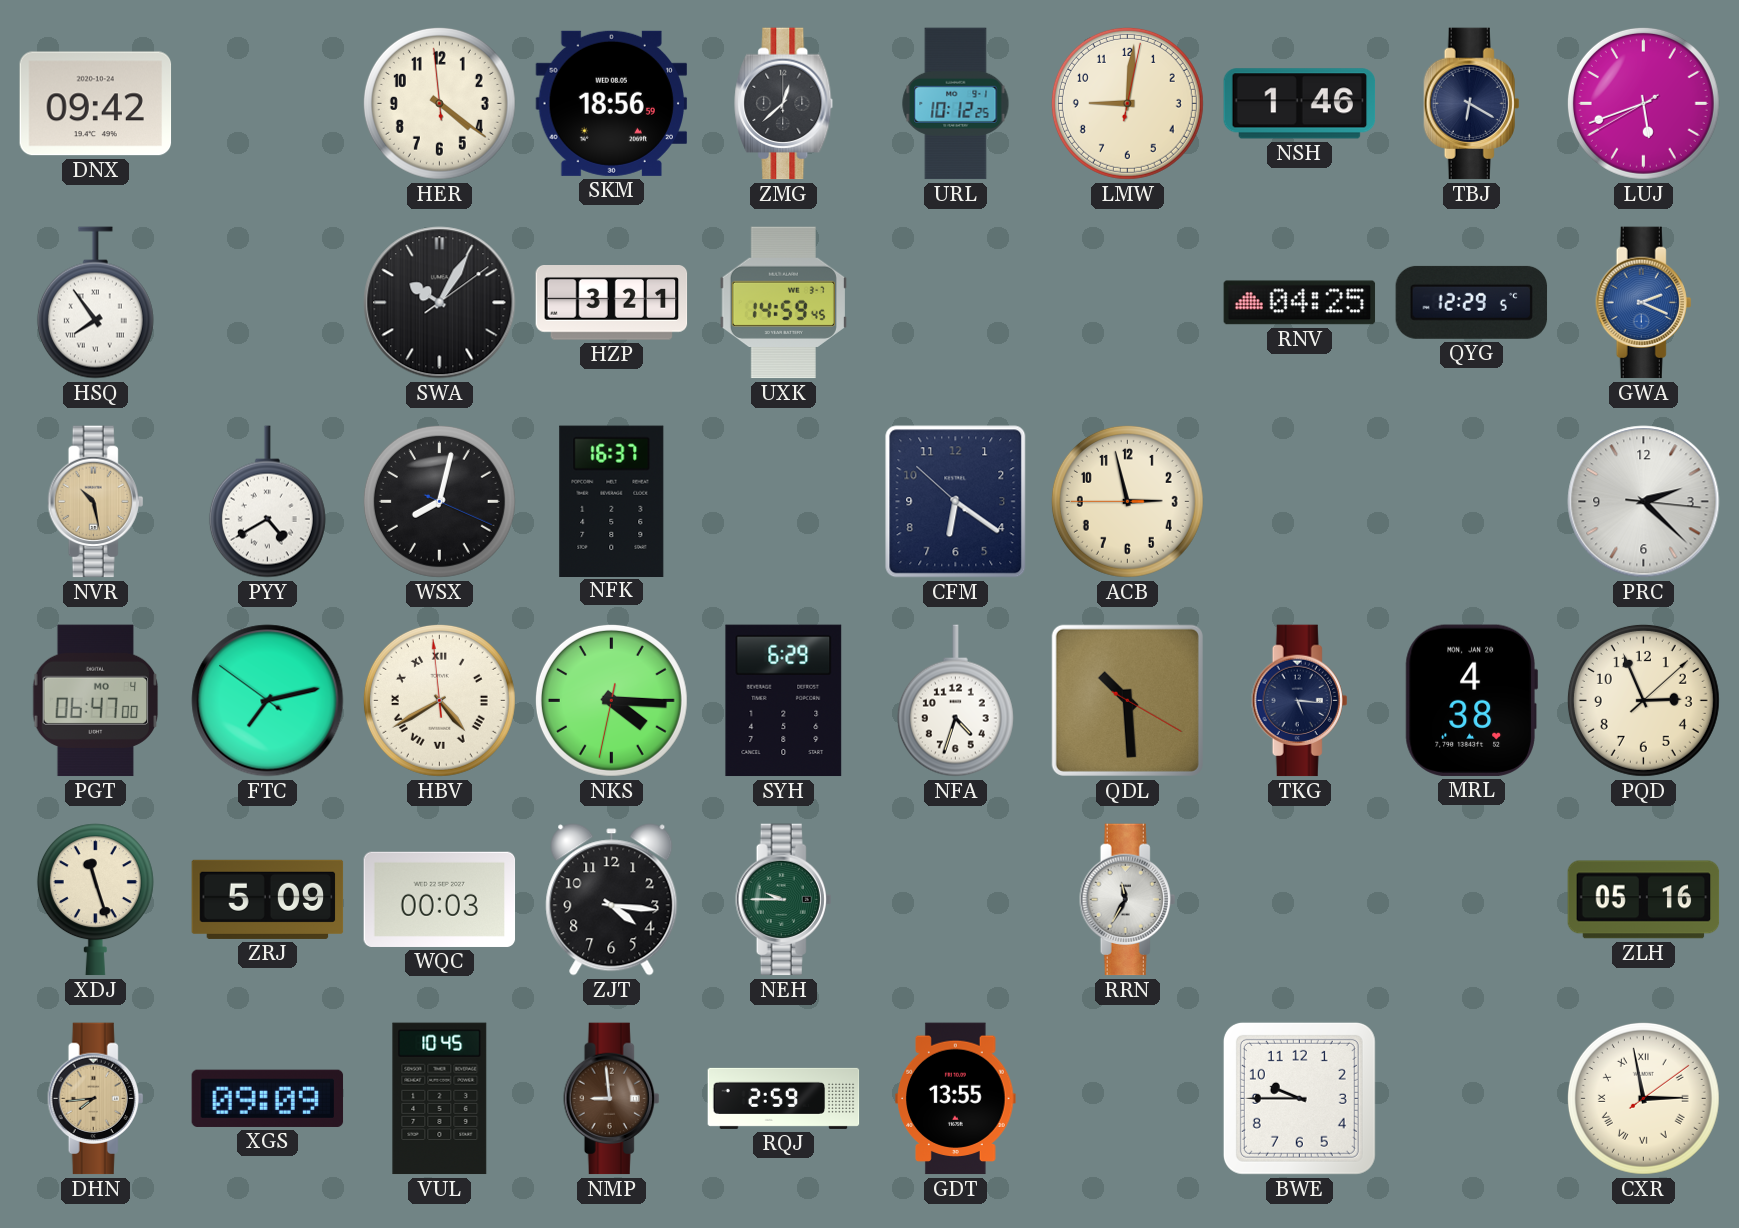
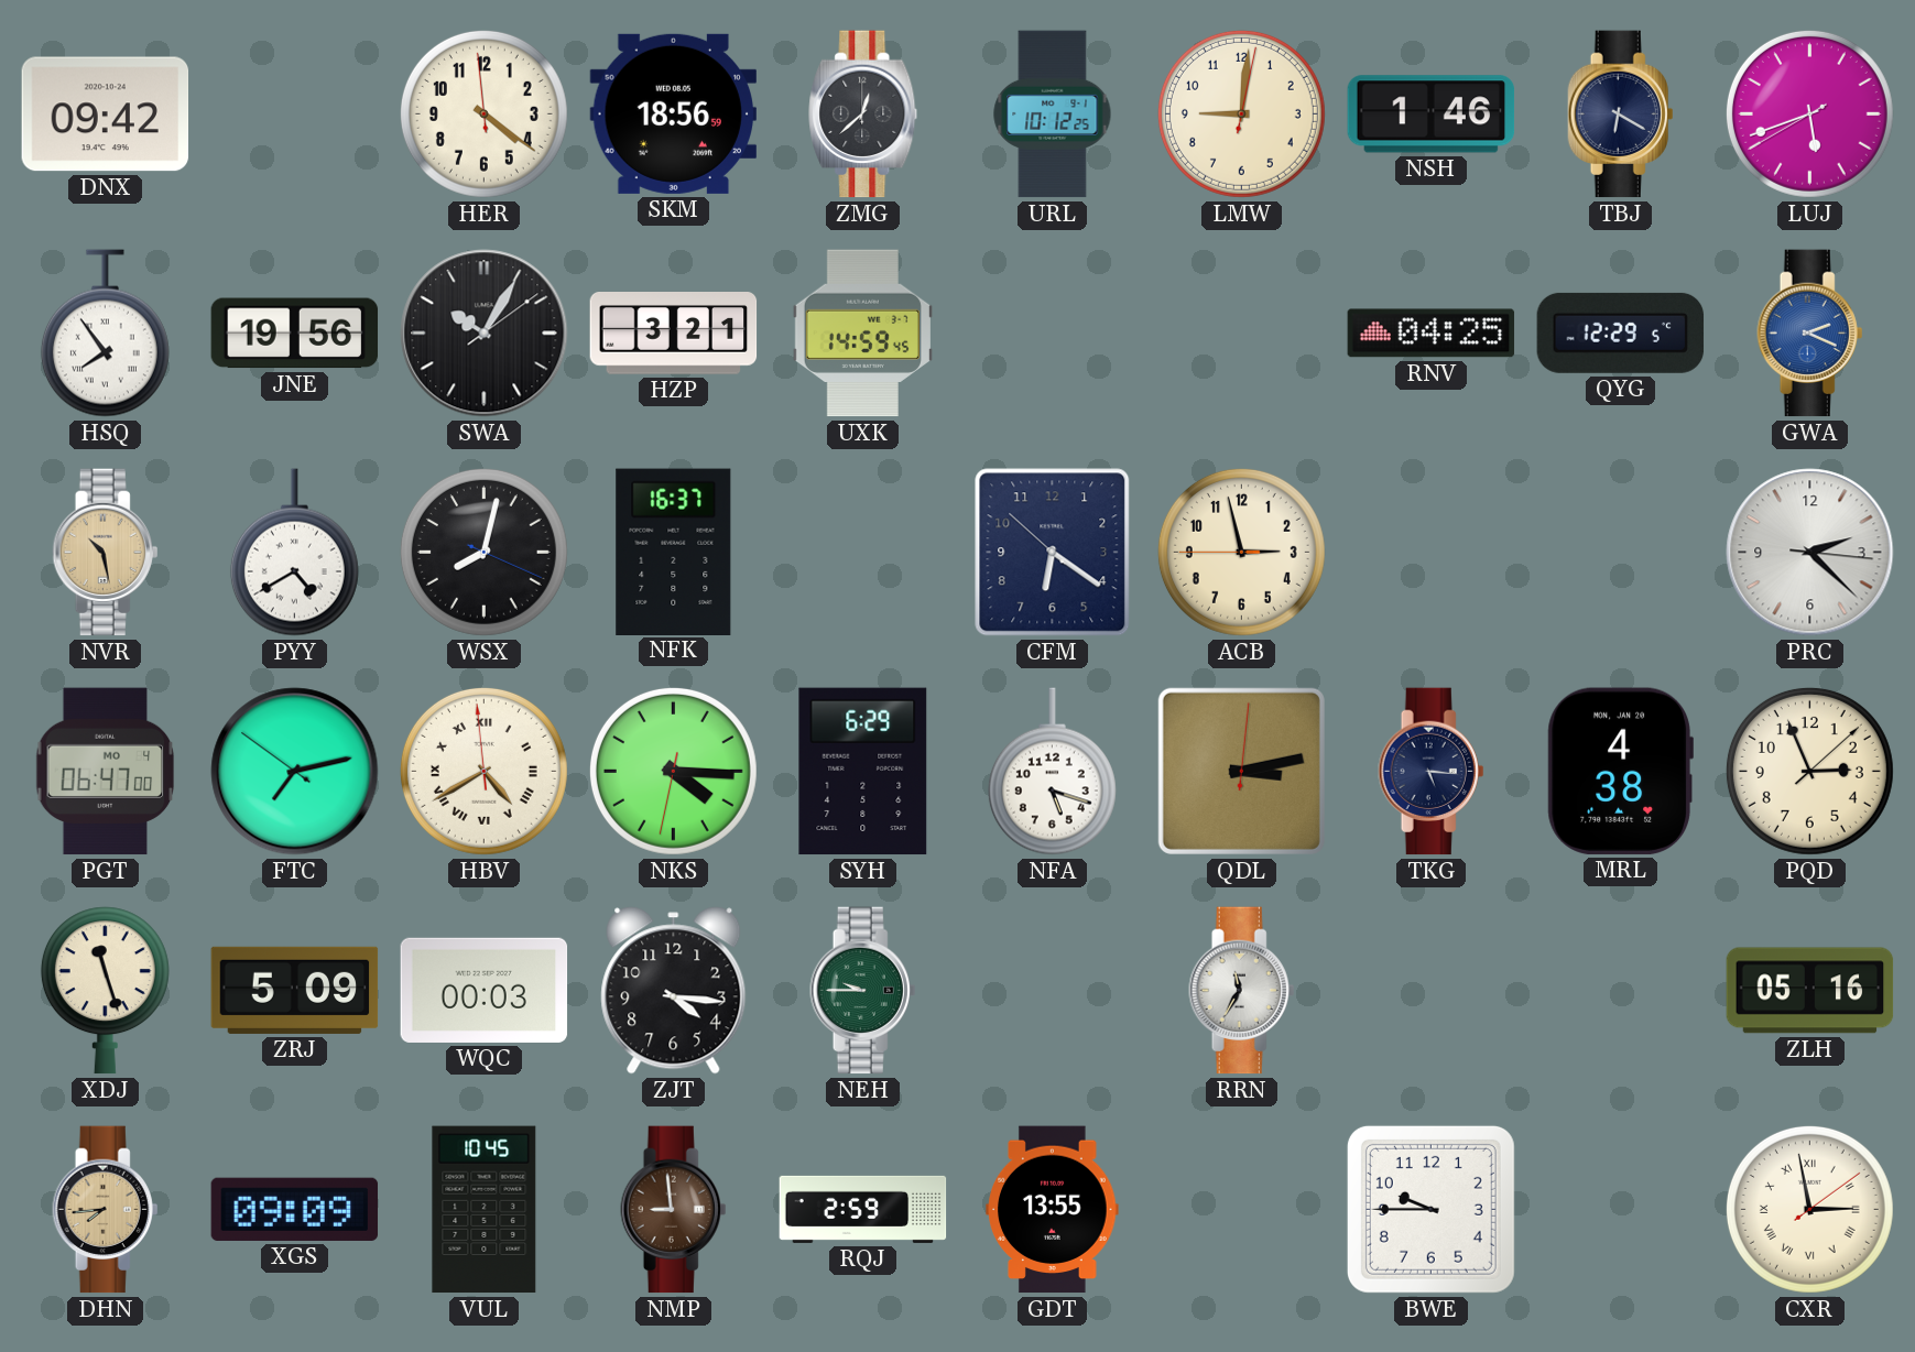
JNE: none -> 19:56 (295, 334)
NFA: 4:33 -> 5:18 (1052, 772)
QDL: 10:29 -> 3:13 (1241, 771)
